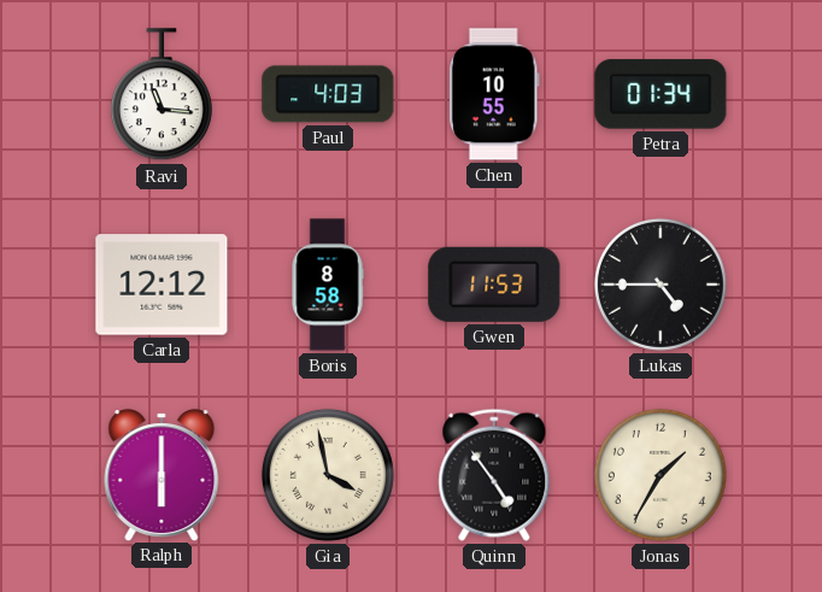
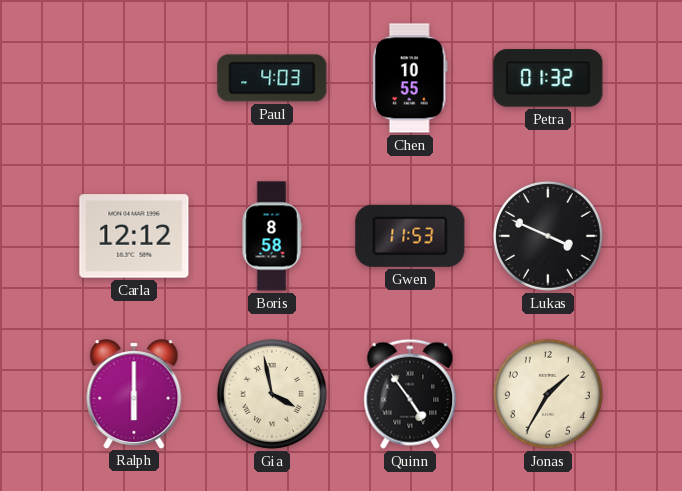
Ravi: 11:16 -> none (162, 95)
Petra: 01:34 -> 01:32 (548, 78)
Lukas: 4:45 -> 3:49 (548, 236)
